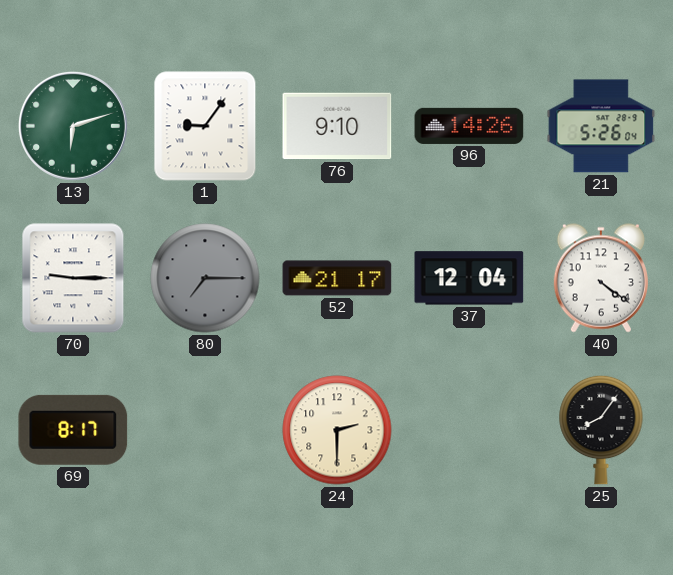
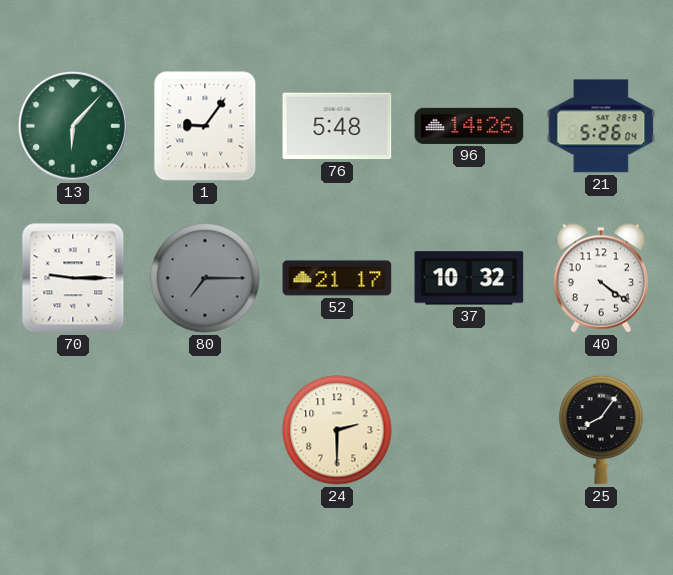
13: 6:12 -> 6:07 (73, 126)
76: 9:10 -> 5:48 (337, 126)
37: 12:04 -> 10:32 (469, 278)
69: 8:17 -> none (73, 430)
